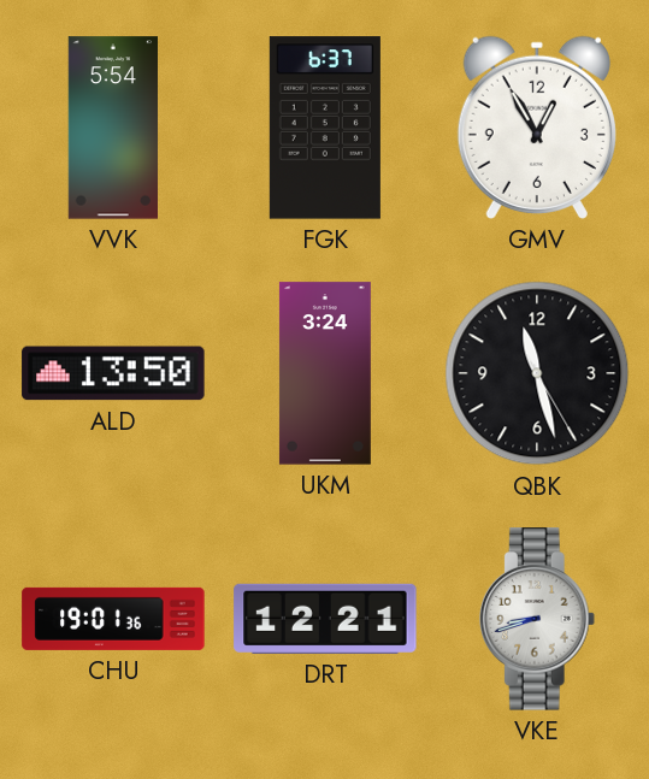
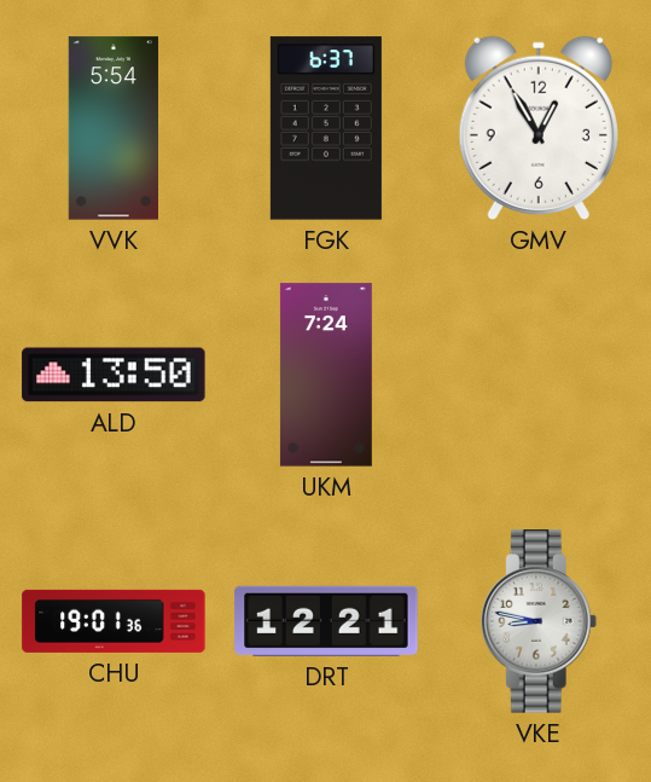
UKM: 3:24 -> 7:24 (326, 375)
QBK: 11:27 -> none (537, 373)
VKE: 8:42 -> 8:47 (539, 621)
